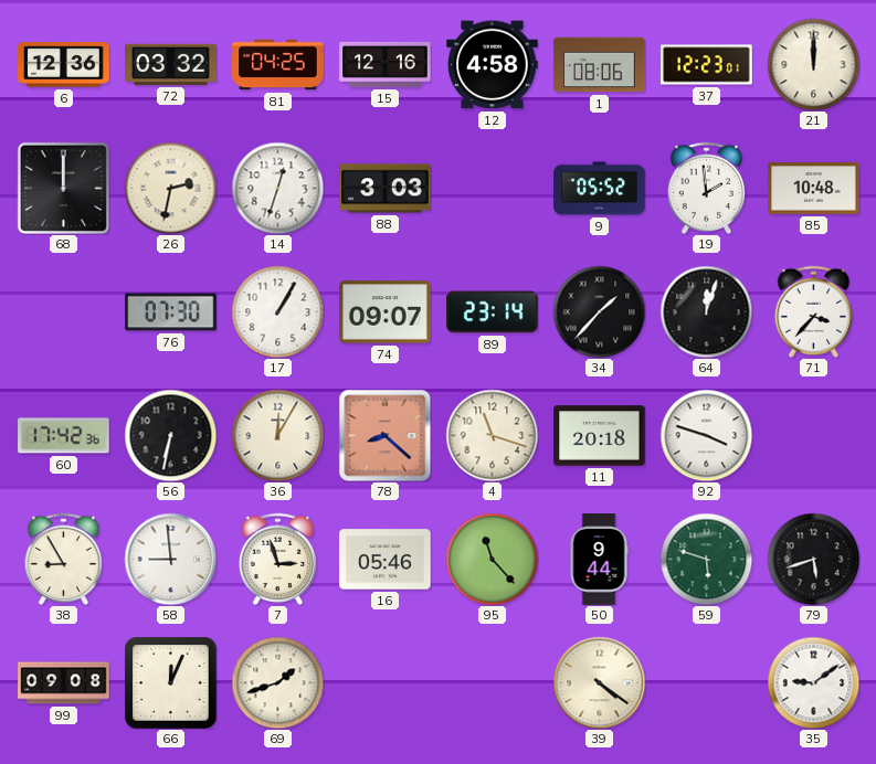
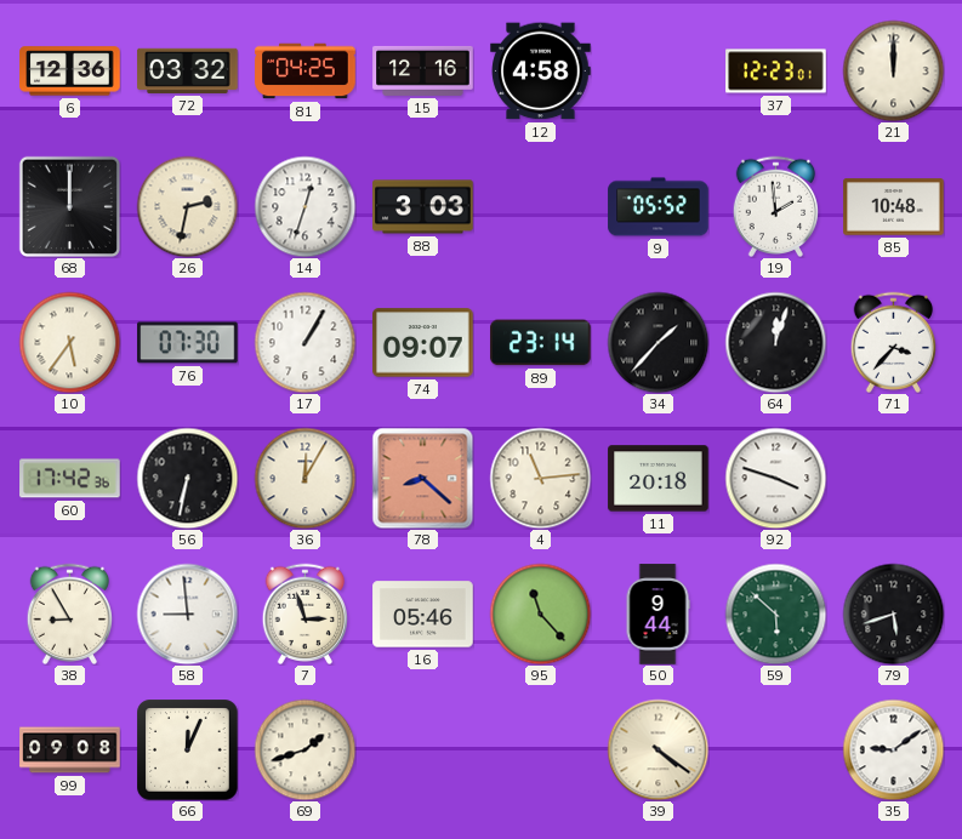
1: 08:06 -> none (600, 65)
10: none -> 5:36 (69, 342)
4: 11:18 -> 11:14 (540, 478)
59: 5:48 -> 5:52 (775, 613)
